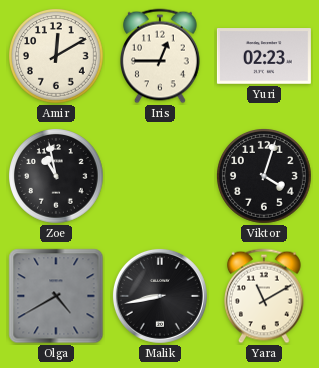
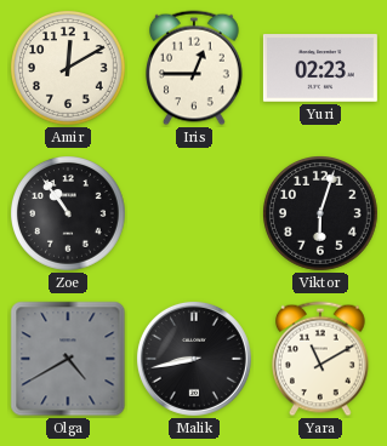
Zoe: 10:58 -> 10:54 (69, 215)
Viktor: 4:03 -> 6:03 (321, 215)
